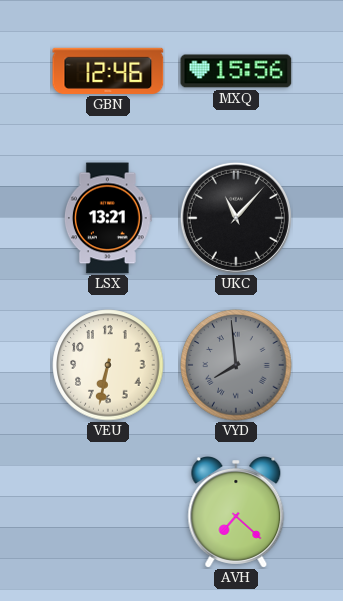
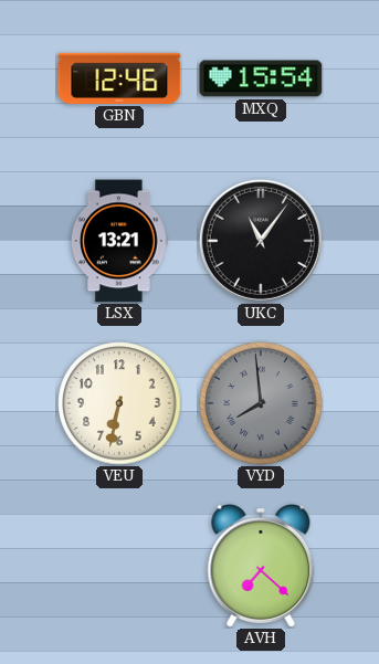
MXQ: 15:56 -> 15:54 (261, 78)
UKC: 11:07 -> 11:06 (261, 241)
